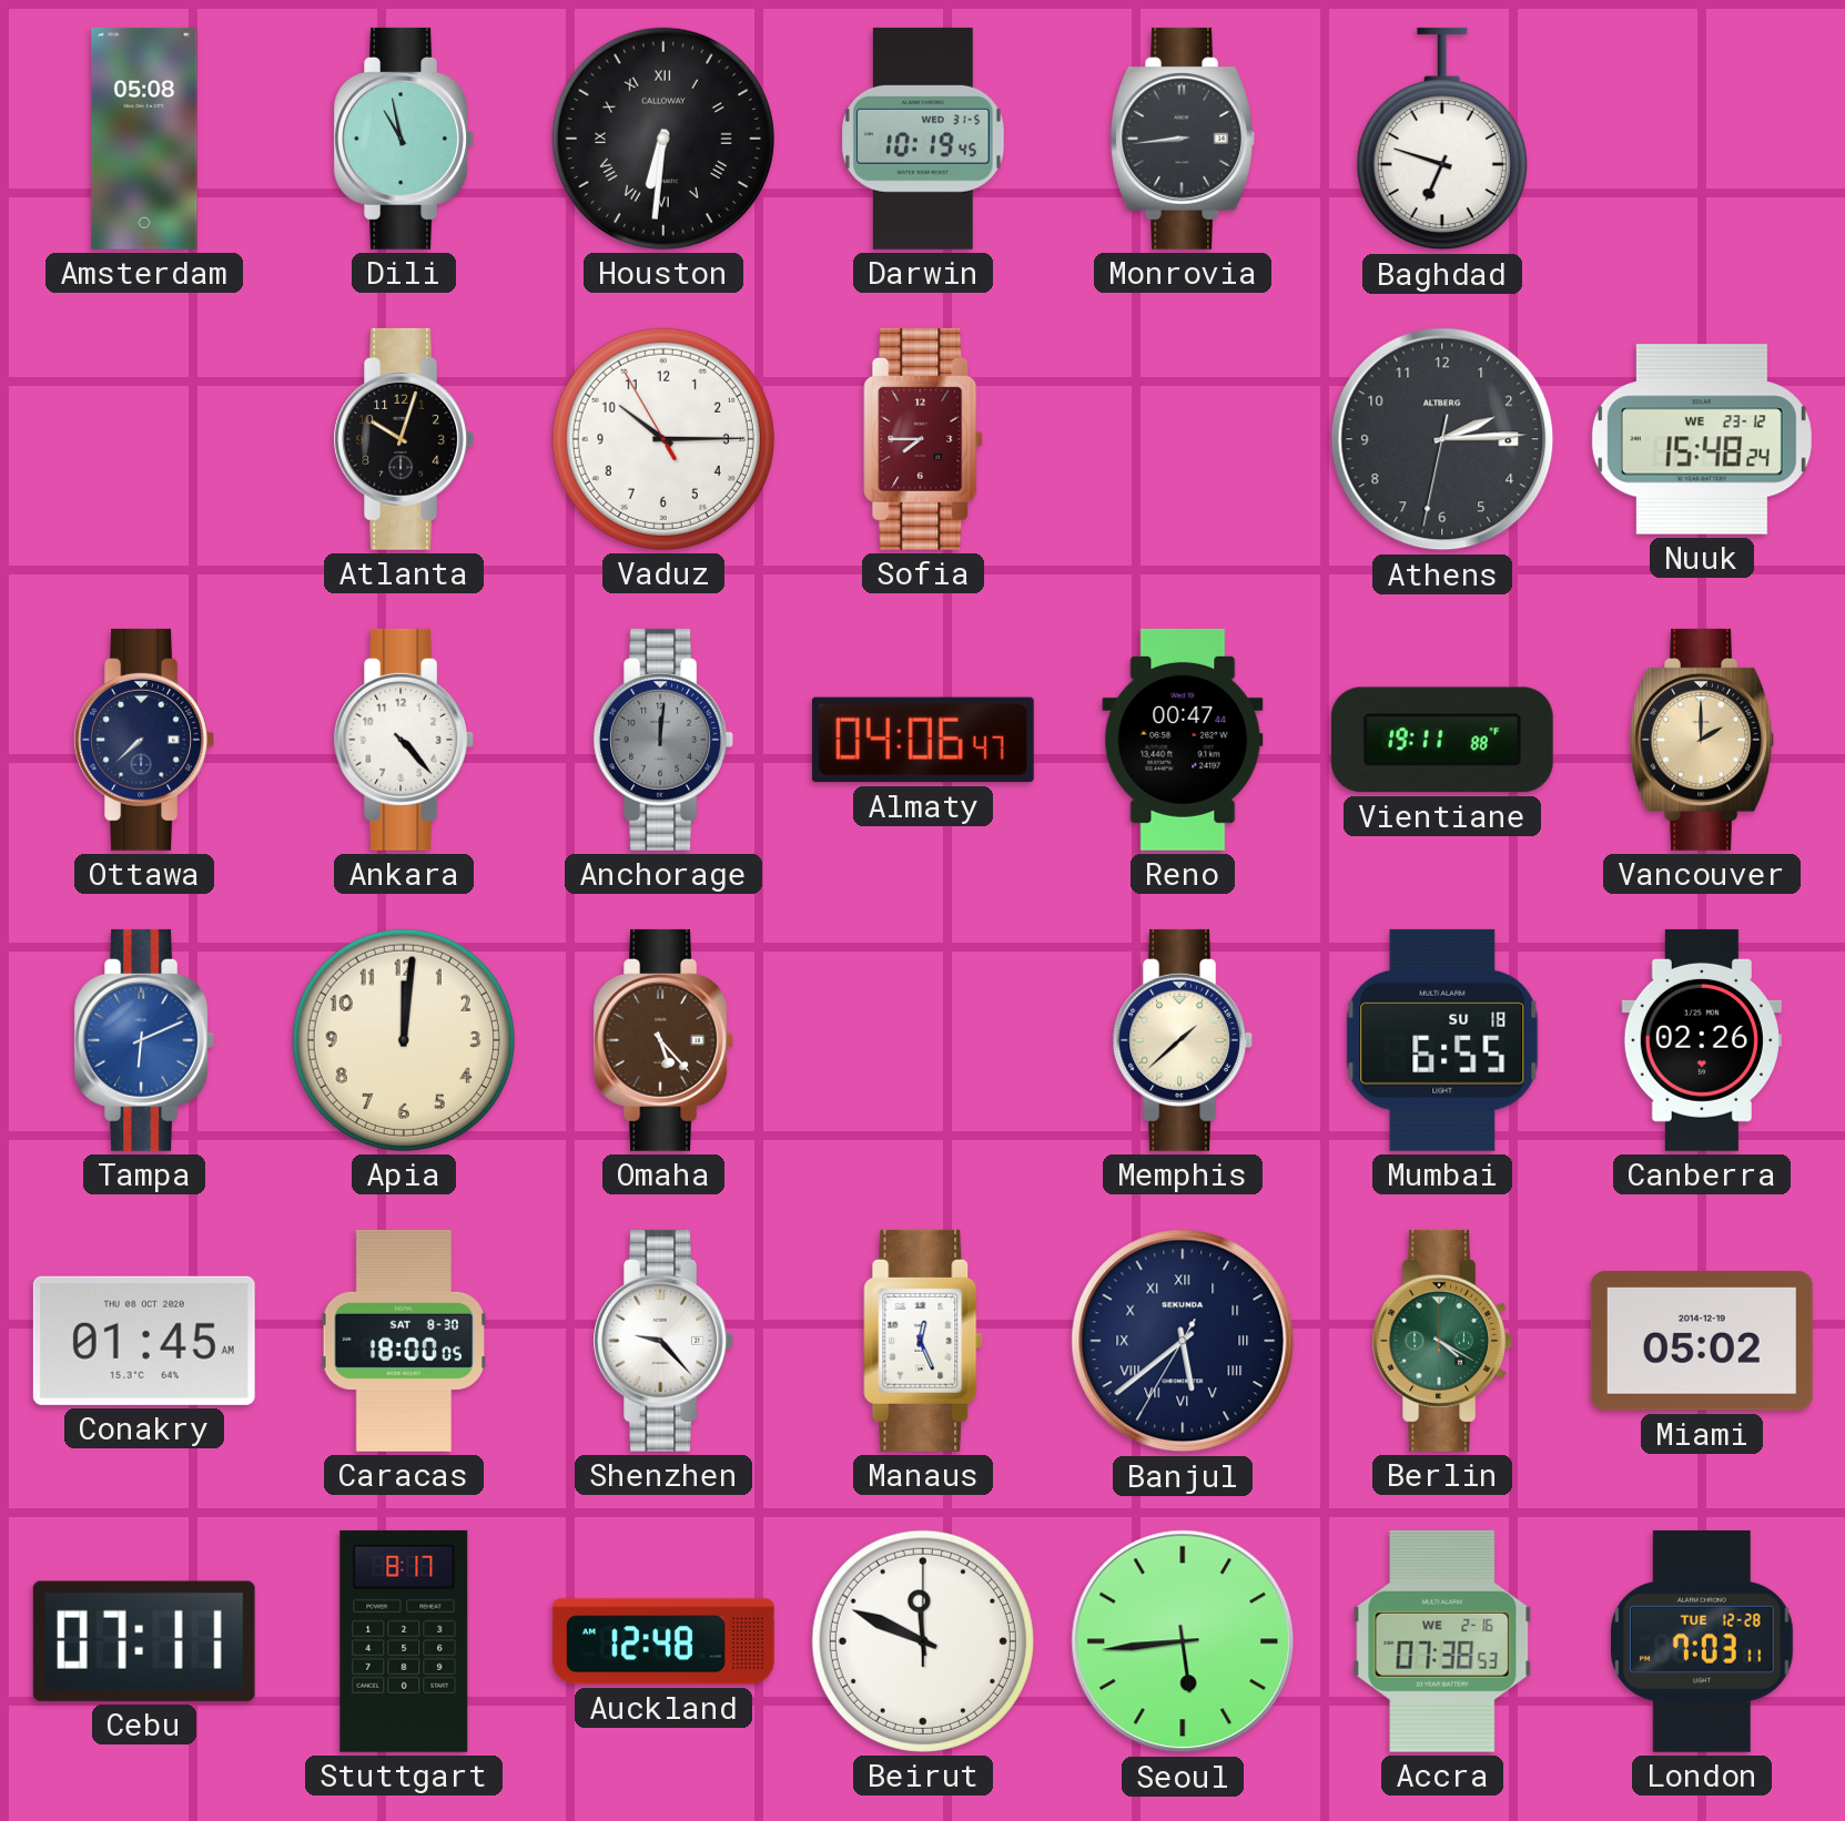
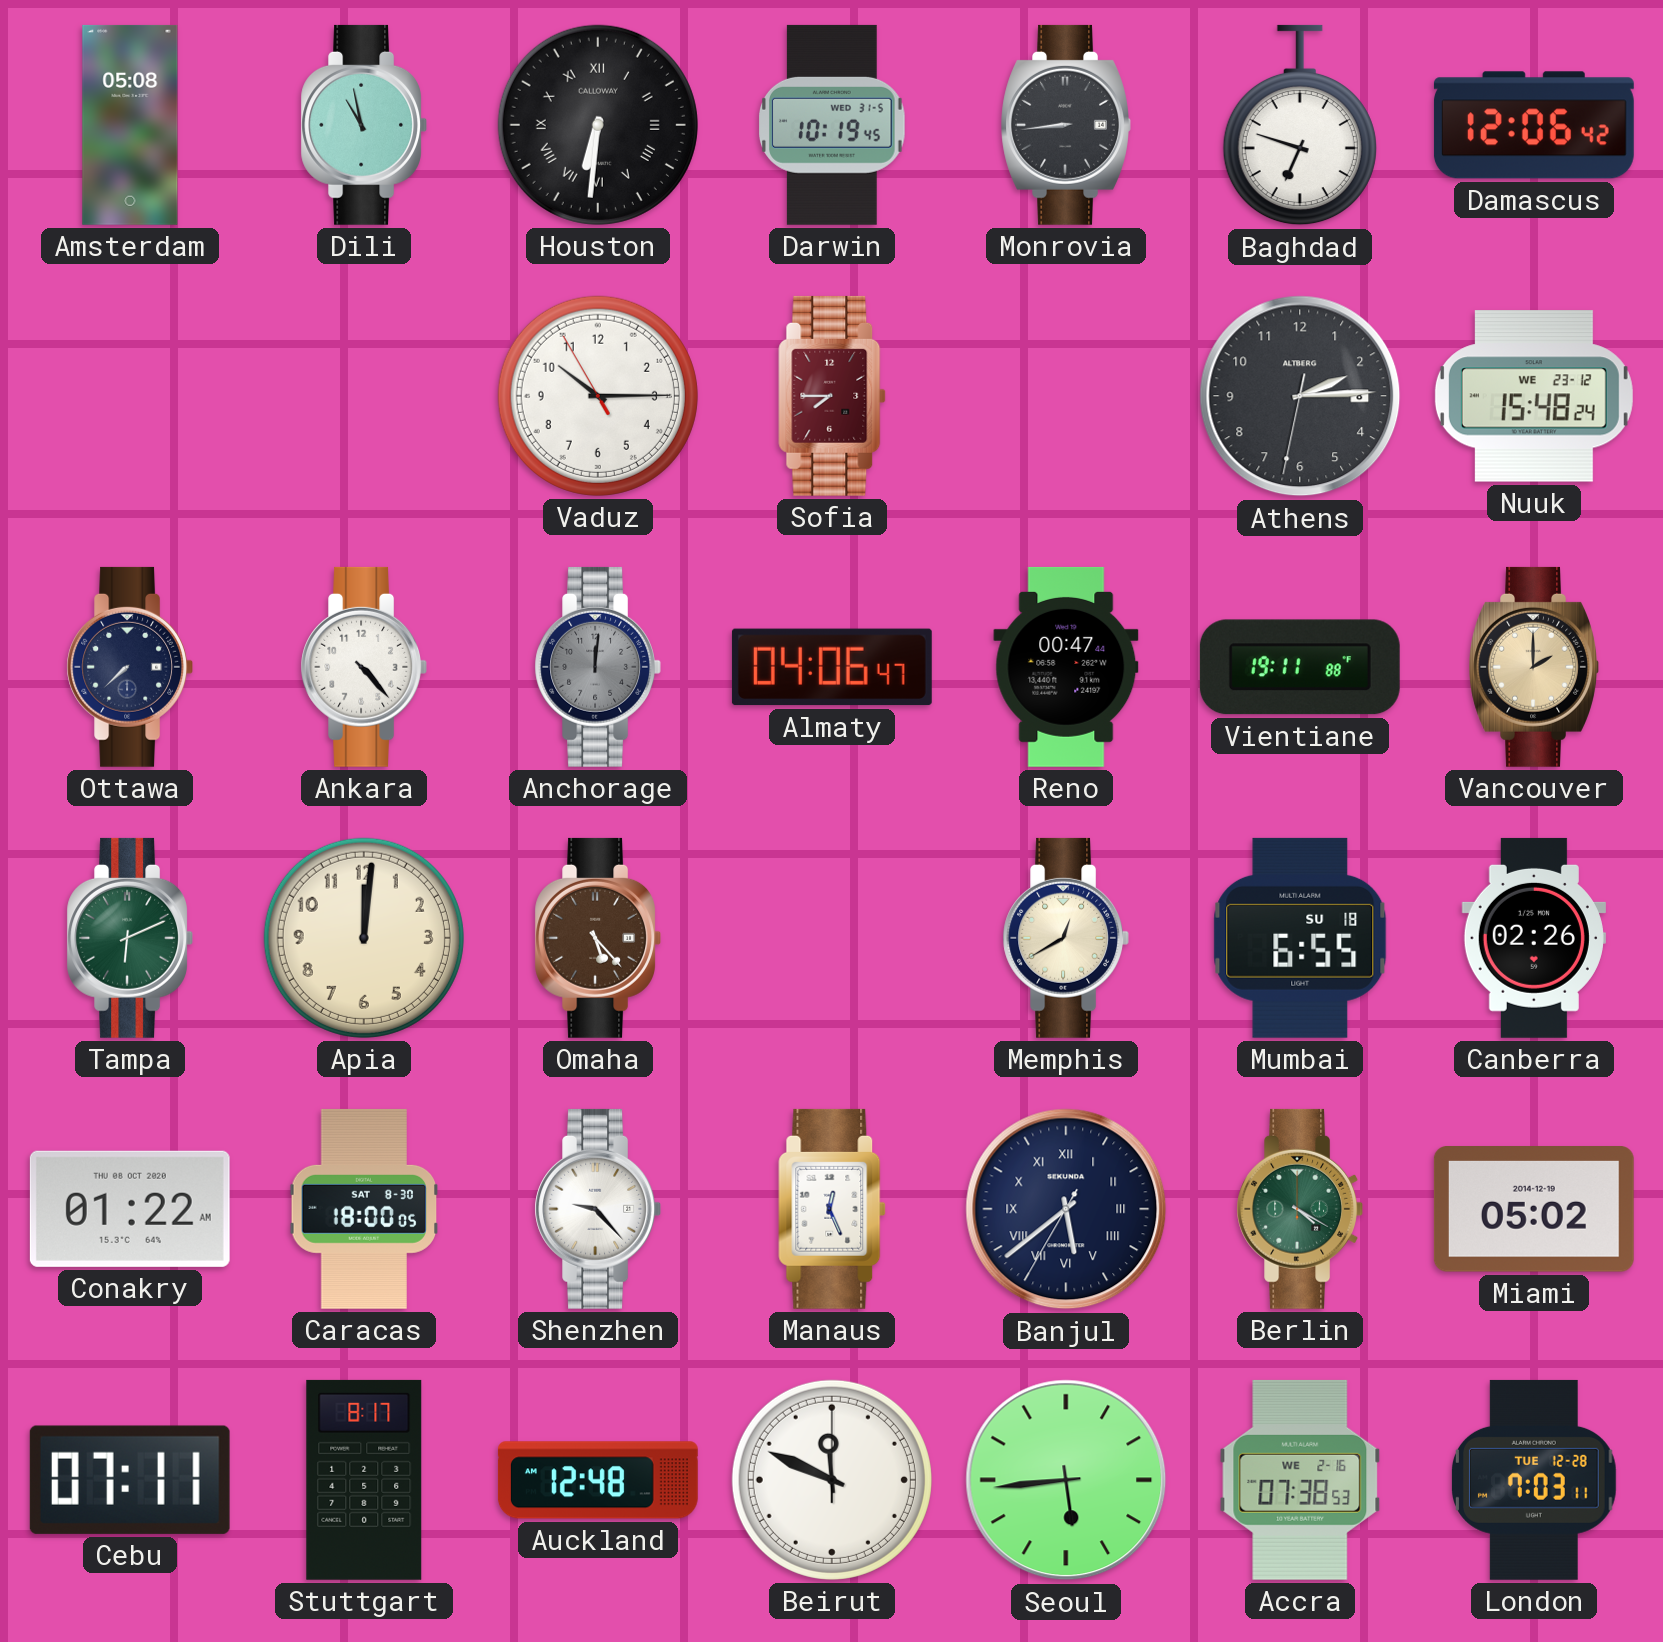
Damascus: none -> 12:06 (1534, 125)
Atlanta: 10:03 -> none (403, 439)
Tampa dial: blue -> green (129, 938)
Memphis: 1:38 -> 12:40 (1065, 938)
Conakry: 01:45 -> 01:22 (130, 1209)
